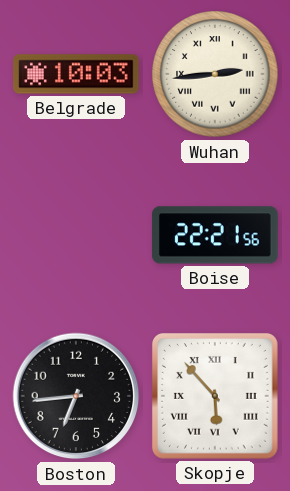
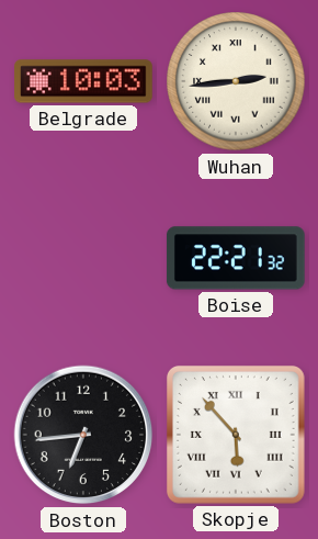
Boise: 22:21:56 -> 22:21:32 (236, 258)
